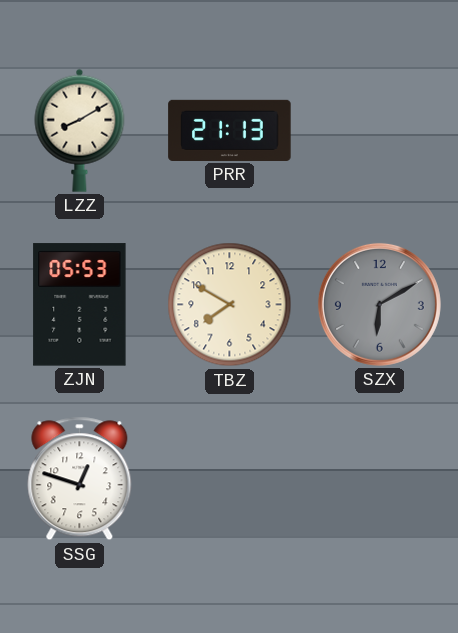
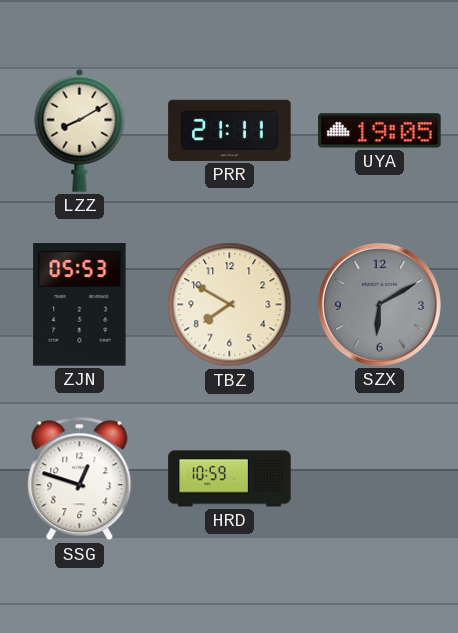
PRR: 21:13 -> 21:11 (230, 130)
UYA: none -> 19:05 (380, 131)
HRD: none -> 10:59 (230, 479)
